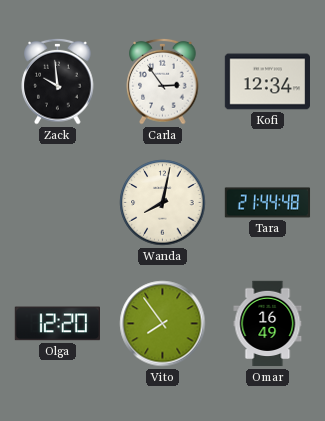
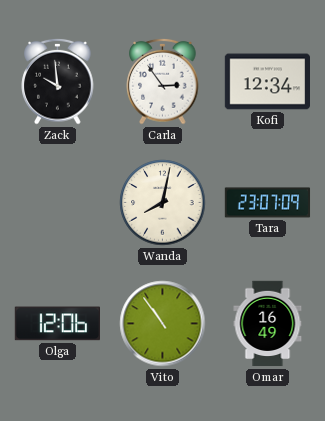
Tara: 21:44 -> 23:07 (268, 203)
Olga: 12:20 -> 12:06 (57, 324)
Vito: 7:54 -> 10:54 (163, 324)
